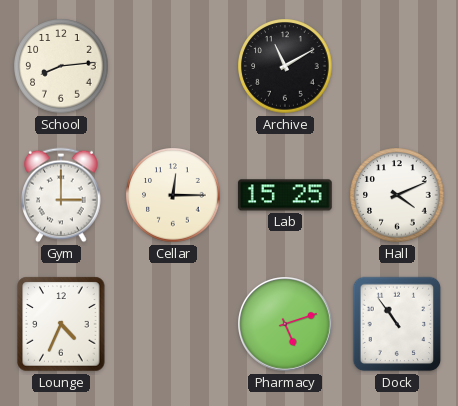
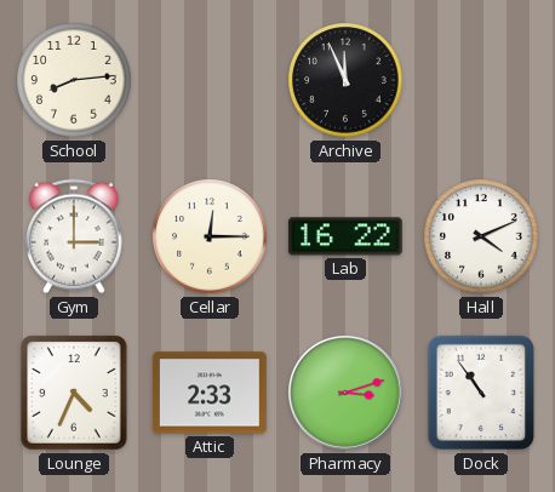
Archive: 11:10 -> 11:56 (345, 80)
Lab: 15:25 -> 16:22 (345, 236)
Attic: none -> 2:33 (210, 393)
Pharmacy: 5:12 -> 3:12 (347, 394)
